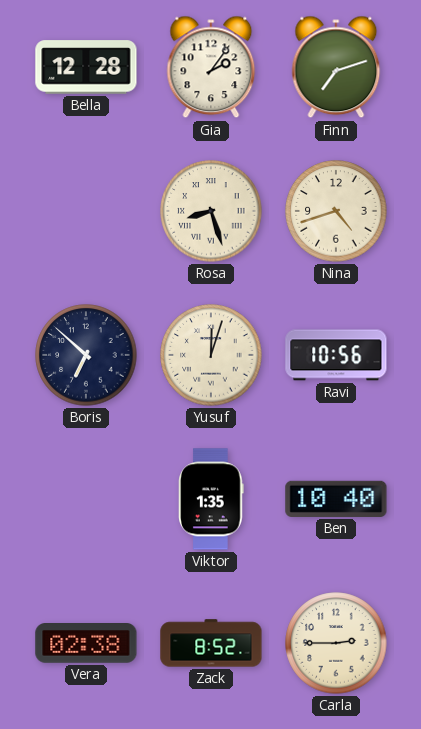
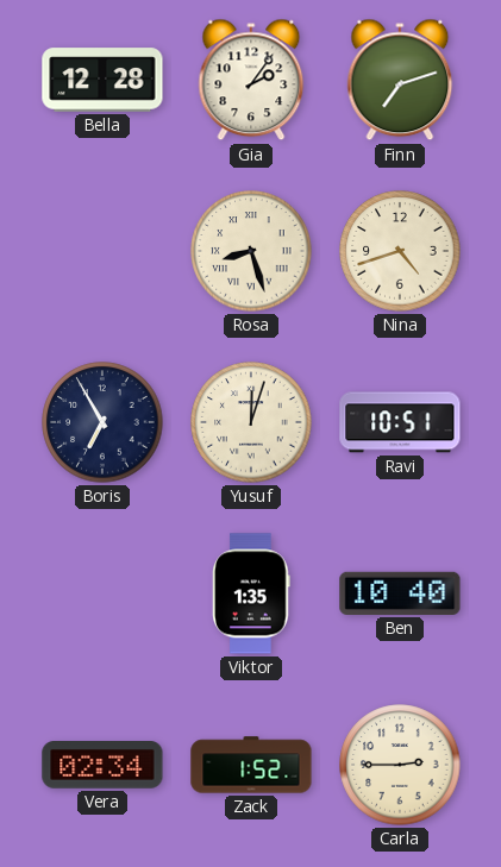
Boris: 6:52 -> 6:55 (102, 422)
Ravi: 10:56 -> 10:51 (400, 422)
Vera: 02:38 -> 02:34 (102, 766)
Zack: 8:52 -> 1:52 (251, 765)
